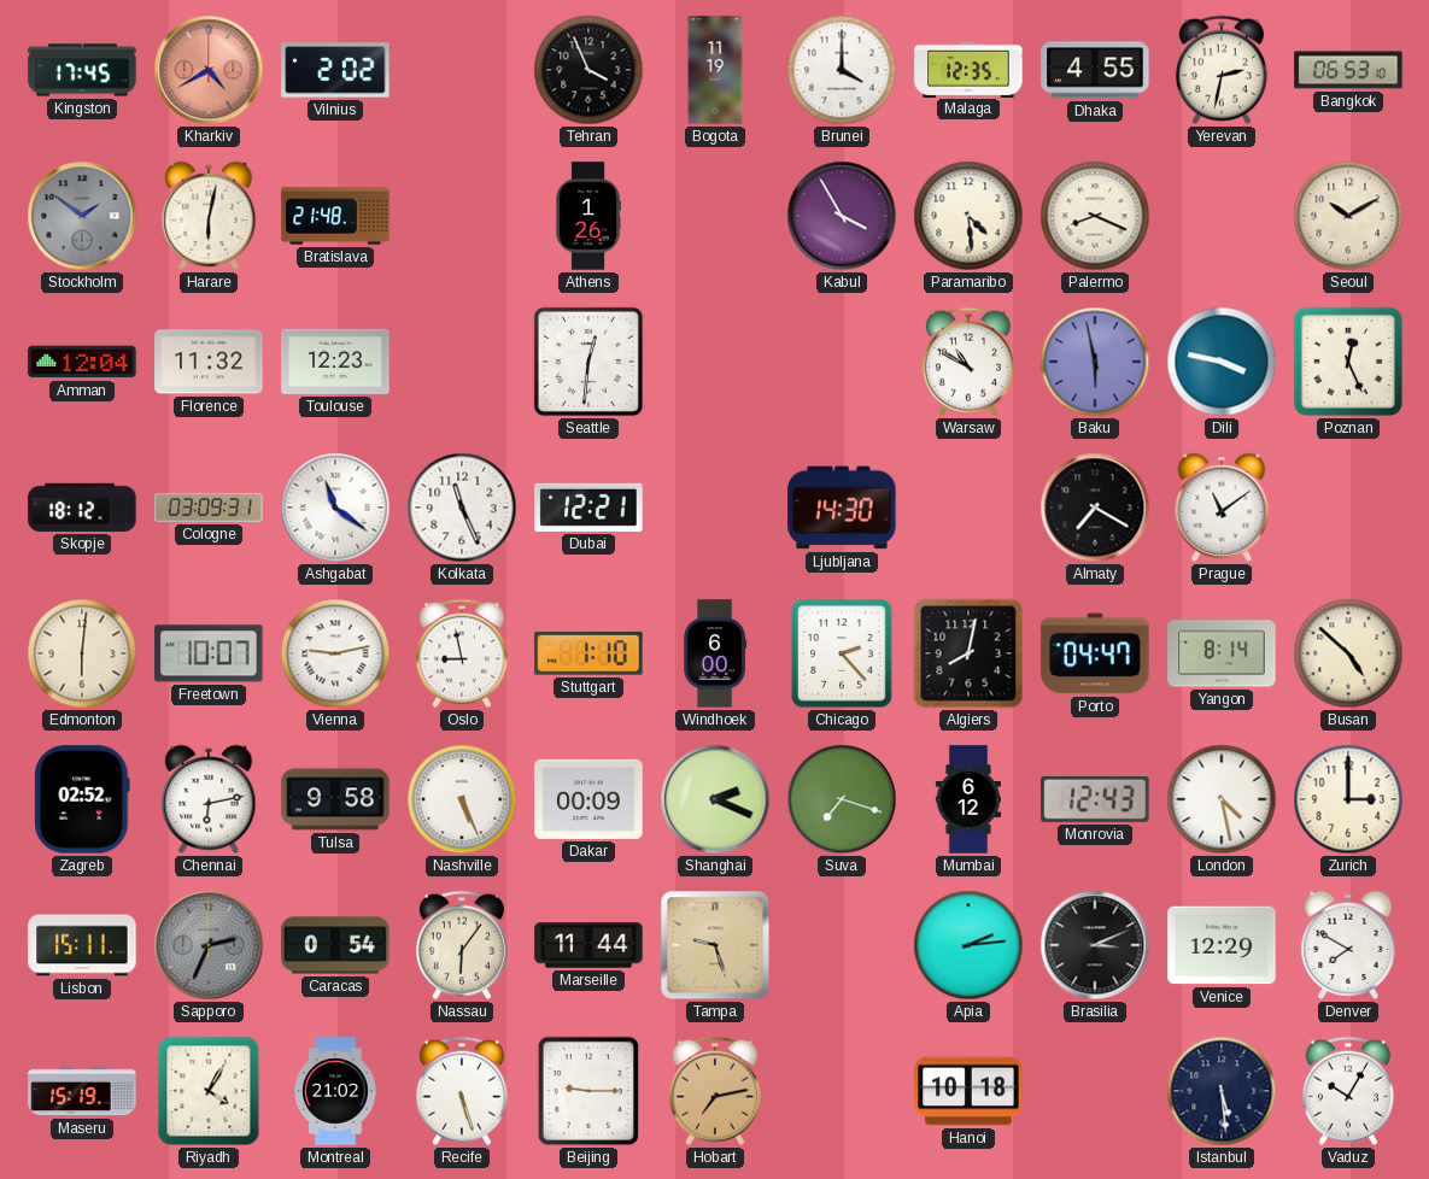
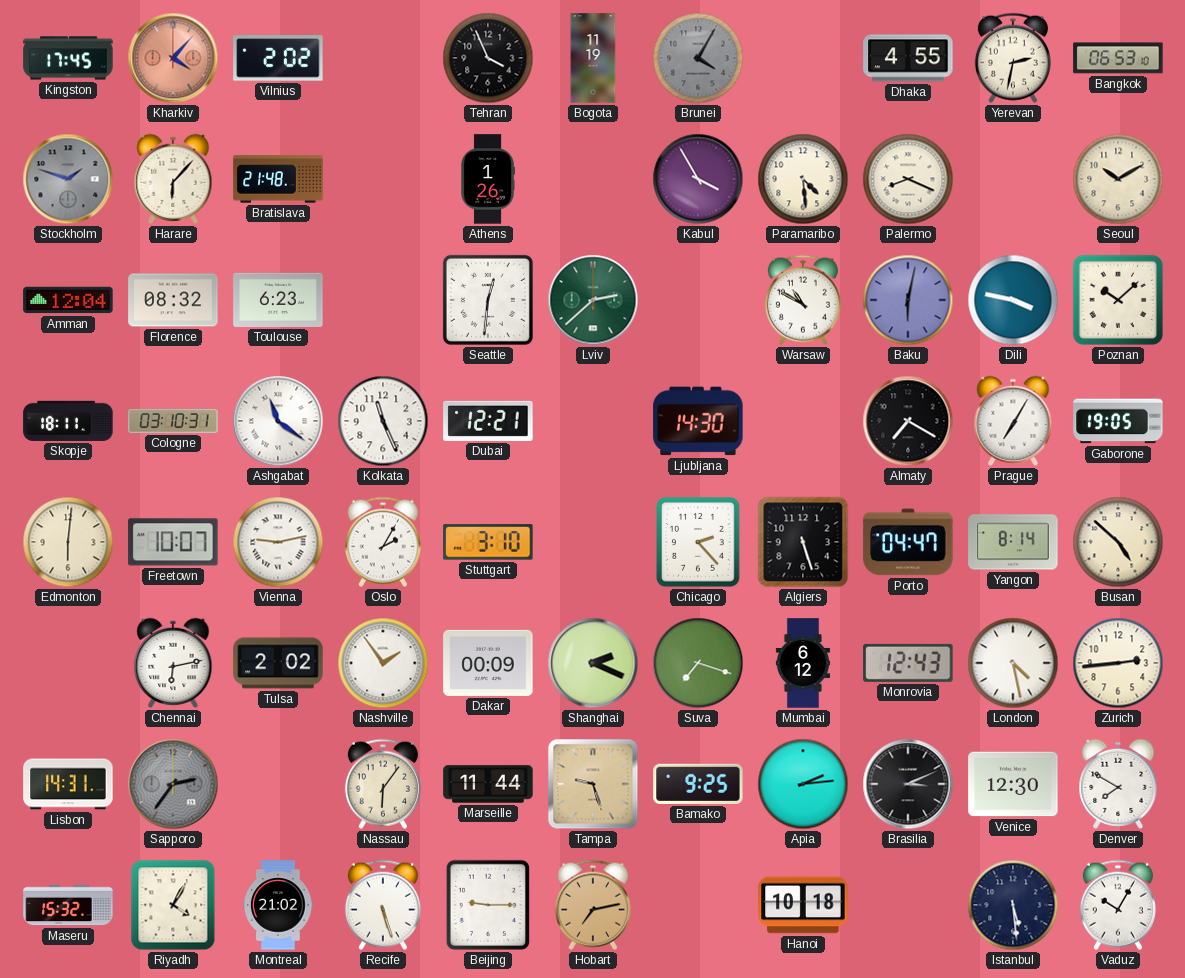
Kharkiv: 4:40 -> 4:07 (173, 58)
Brunei: 4:00 -> 4:05 (698, 58)
Brunei dial: white -> grey (698, 58)
Malaga: 12:35 -> none (968, 69)
Stockholm: 1:51 -> 1:48 (68, 179)
Harare: 6:02 -> 6:07 (173, 179)
Florence: 11:32 -> 08:32 (173, 300)
Toulouse: 12:23 -> 6:23 (278, 300)
Lviv: none -> 2:38 (593, 300)
Baku: 5:58 -> 6:02 (908, 300)
Poznan: 12:26 -> 10:08 (1118, 300)
Skopje: 18:12 -> 18:11 (68, 421)
Cologne: 03:09 -> 03:10 (173, 422)
Prague: 11:09 -> 7:05 (1013, 421)
Gaborone: none -> 19:05 (1118, 421)
Oslo: 8:58 -> 2:05 (383, 542)
Stuttgart: 1:10 -> 3:10 (488, 542)
Windhoek: 6:00 -> none (715, 653)
Algiers: 8:02 -> 5:27 (803, 542)
Zagreb: 02:52 -> none (82, 799)
Tulsa: 9:58 -> 2:02 (278, 663)
Nashville: 5:26 -> 1:54 (383, 663)
Zurich: 3:00 -> 2:44 (1118, 663)
Lisbon: 15:11 -> 14:31 (68, 784)
Sapporo: 2:34 -> 2:36 (173, 784)
Caracas: 0:54 -> none (335, 945)
Bamako: none -> 9:25 (698, 784)
Venice: 12:29 -> 12:30 (1013, 784)
Maseru: 15:19 -> 15:32 (68, 905)
